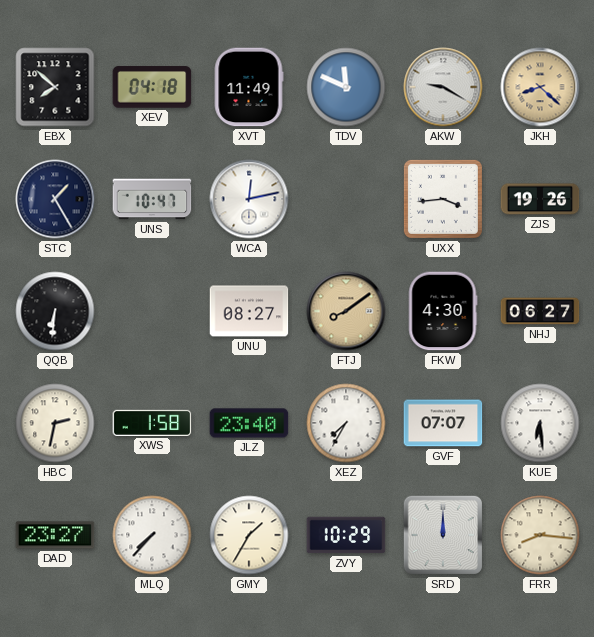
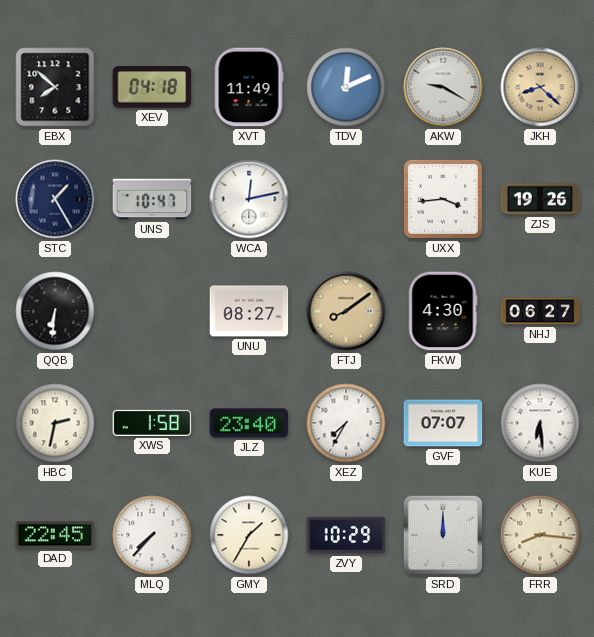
TDV: 11:49 -> 12:11 (346, 87)
DAD: 23:27 -> 22:45 (55, 535)
